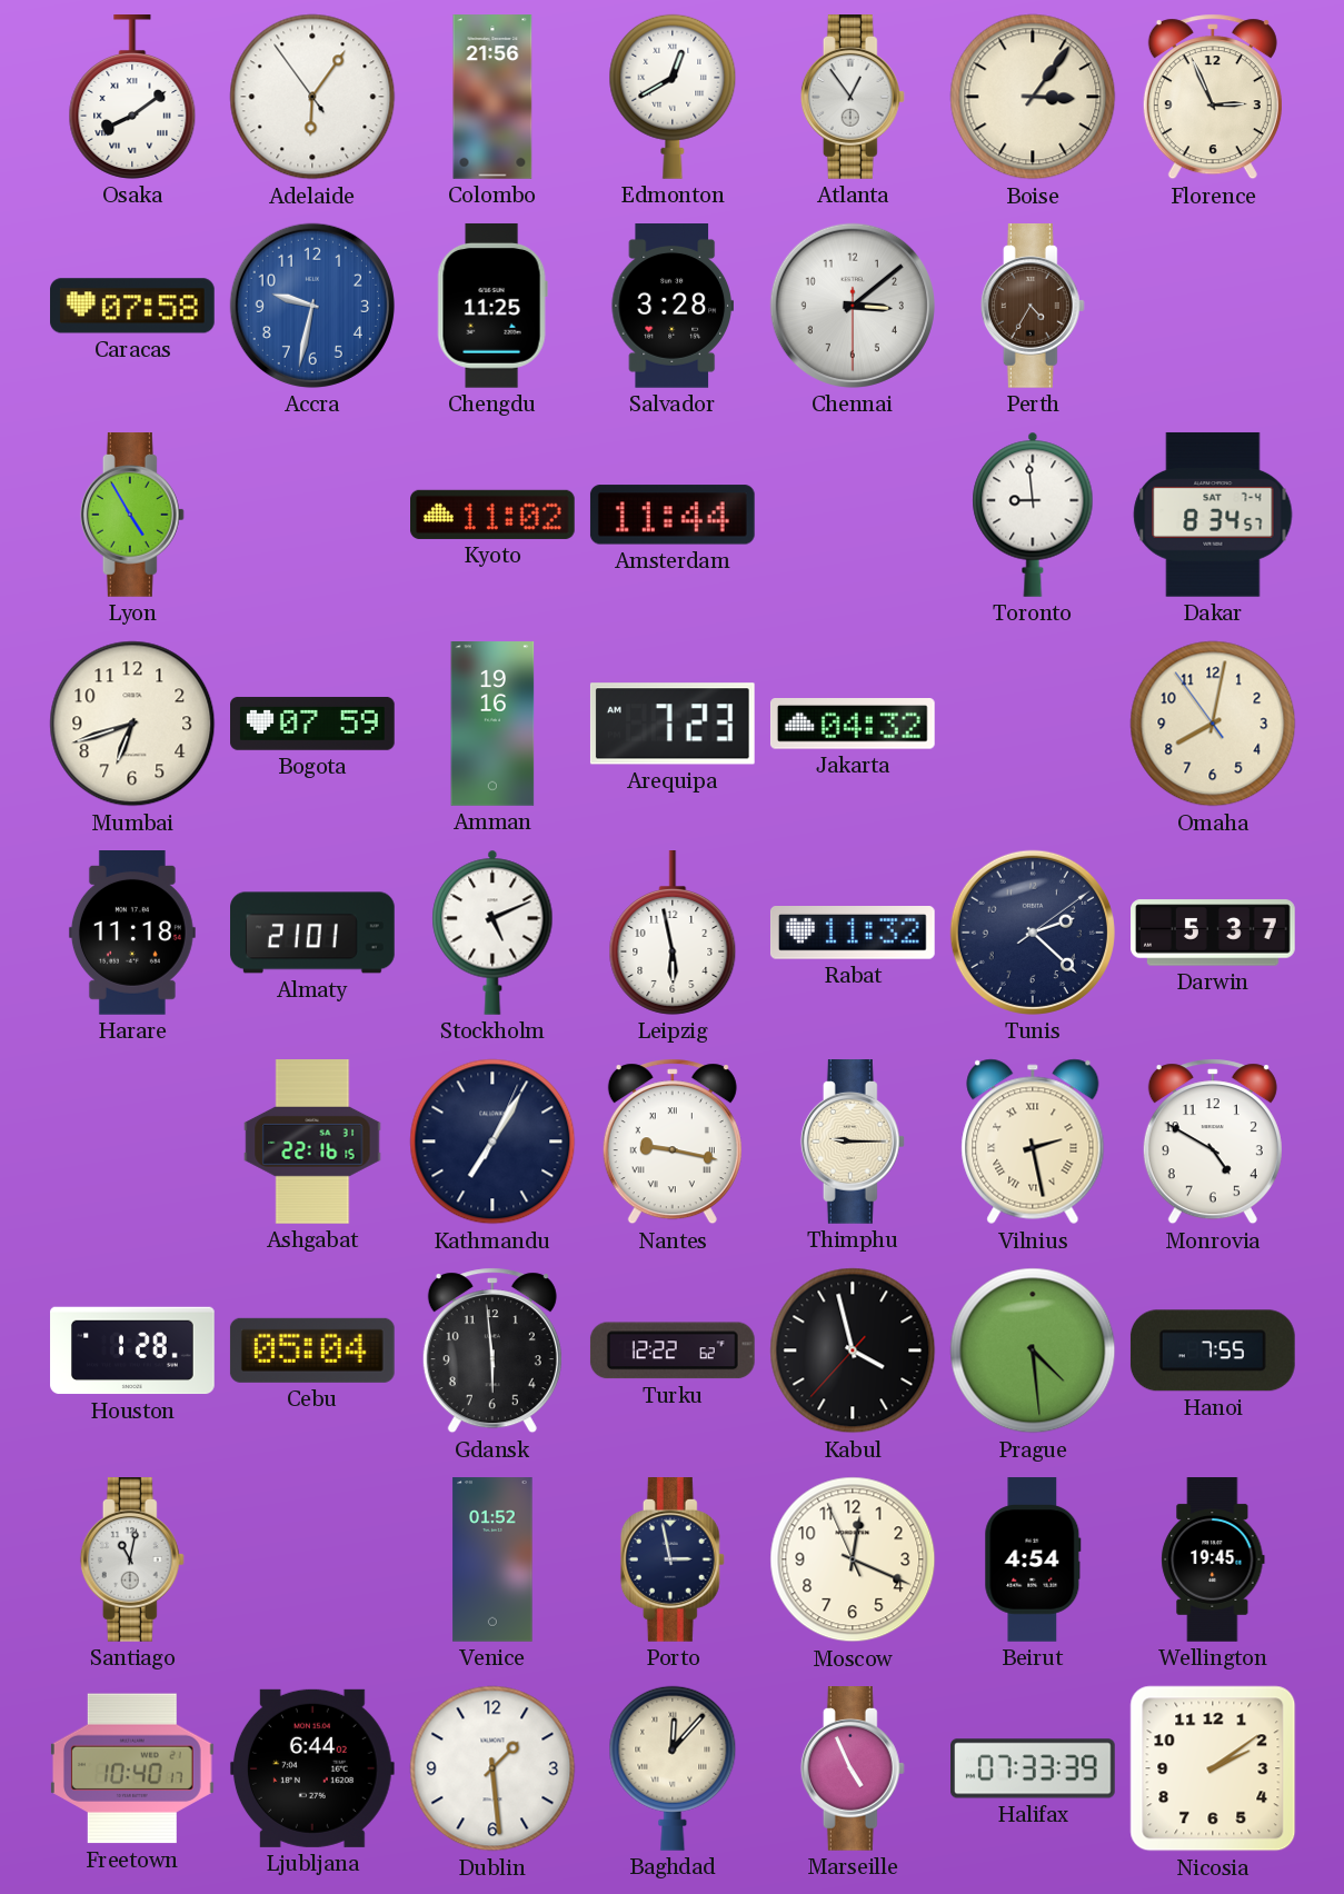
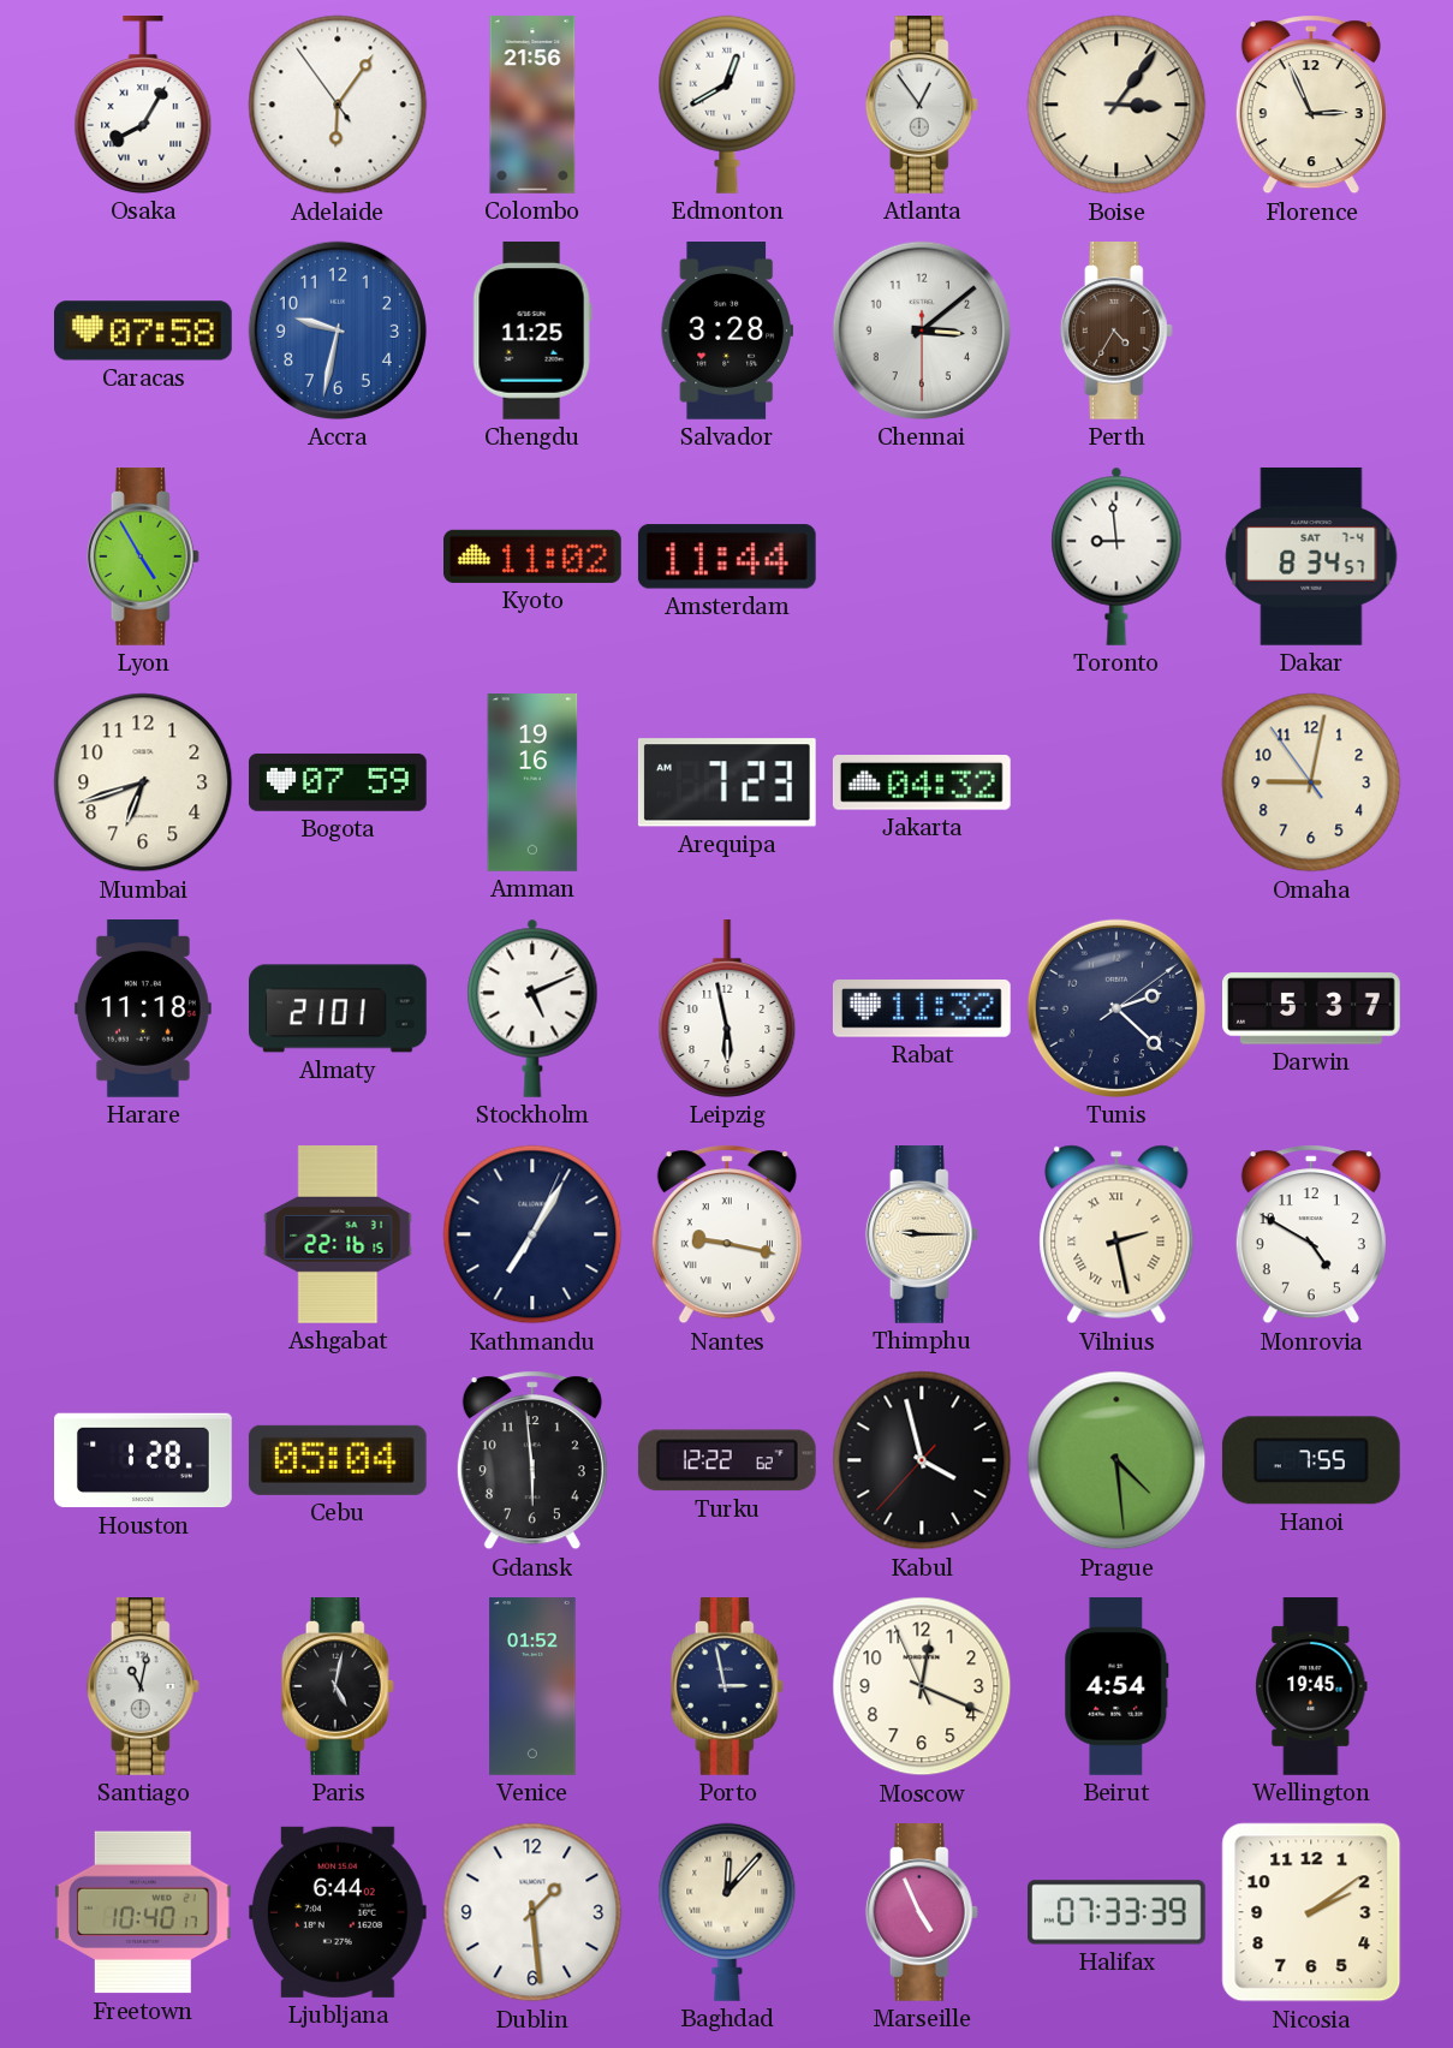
Osaka: 8:09 -> 8:05 (143, 106)
Omaha: 8:01 -> 9:01 (1311, 782)
Paris: none -> 5:02 (338, 1687)
